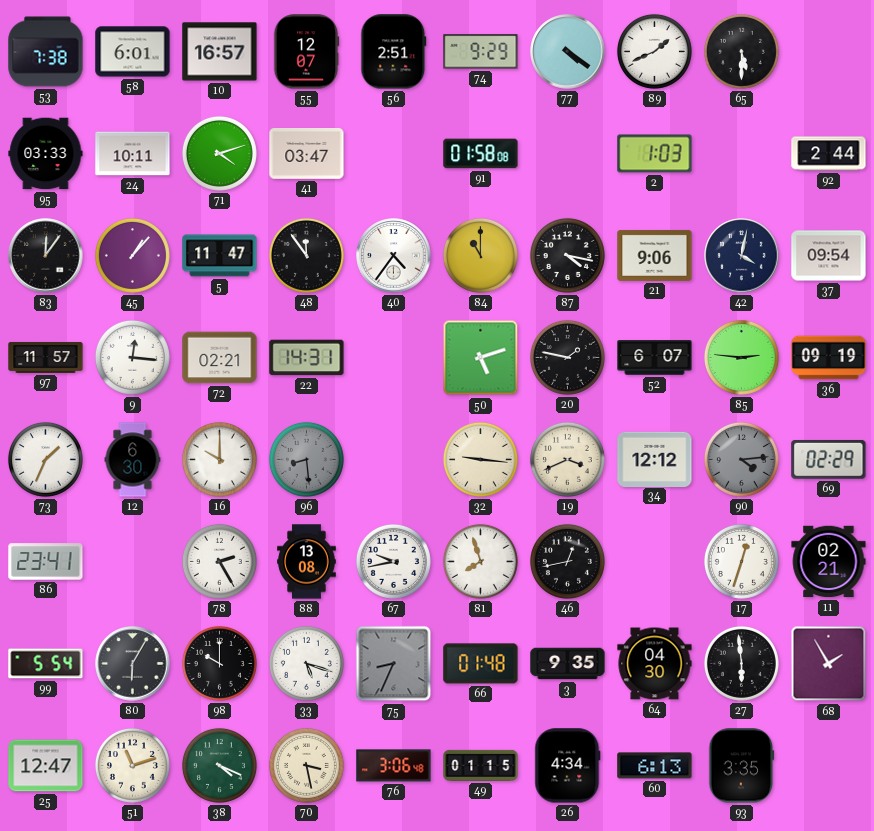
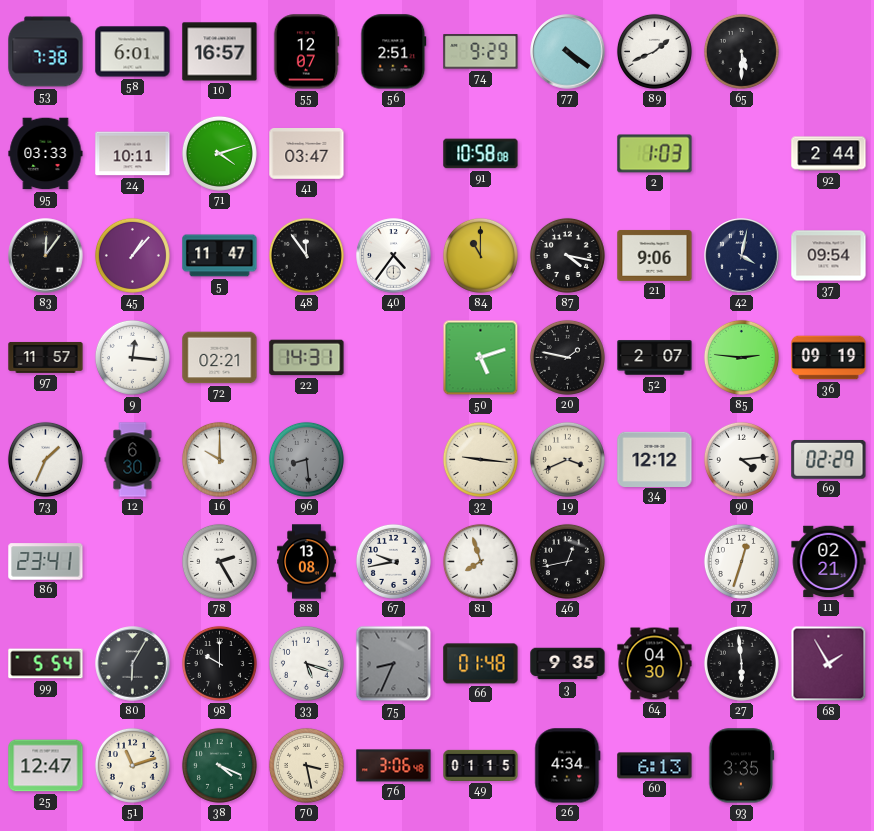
91: 01:58 -> 10:58 (481, 154)
52: 6:07 -> 2:07 (655, 358)
90 dial: grey -> white (741, 459)
